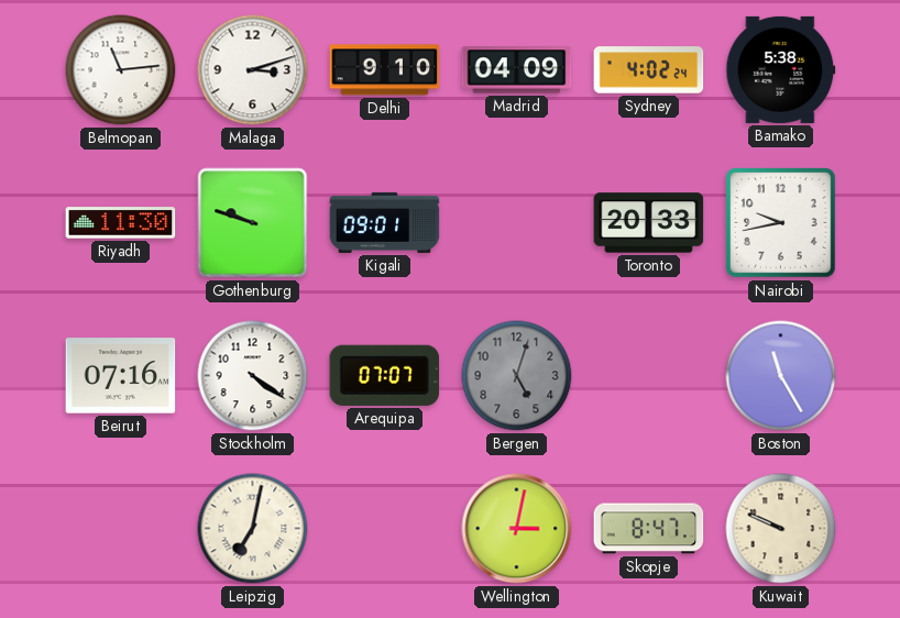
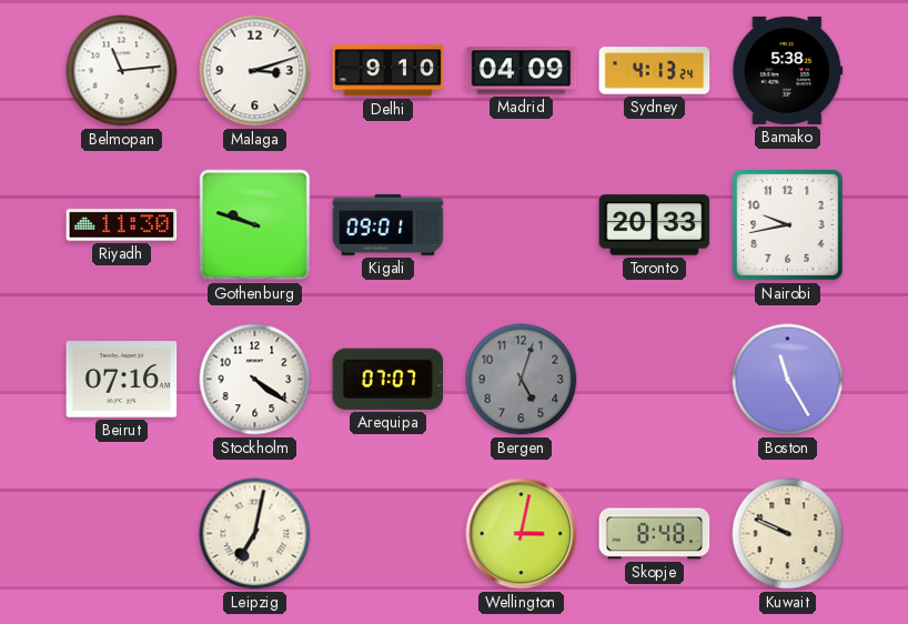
Sydney: 4:02 -> 4:13 (655, 71)
Skopje: 8:47 -> 8:48 (655, 534)
